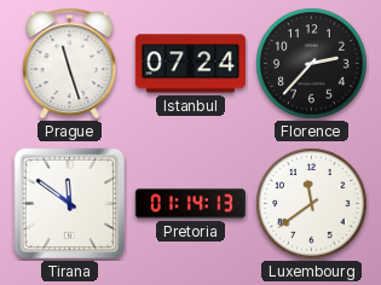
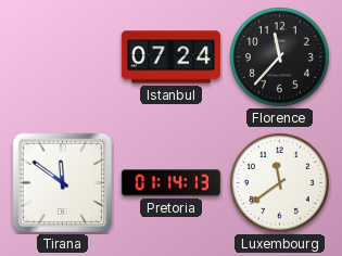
Prague: 11:27 -> none (70, 64)
Florence: 2:37 -> 11:37 (280, 57)
